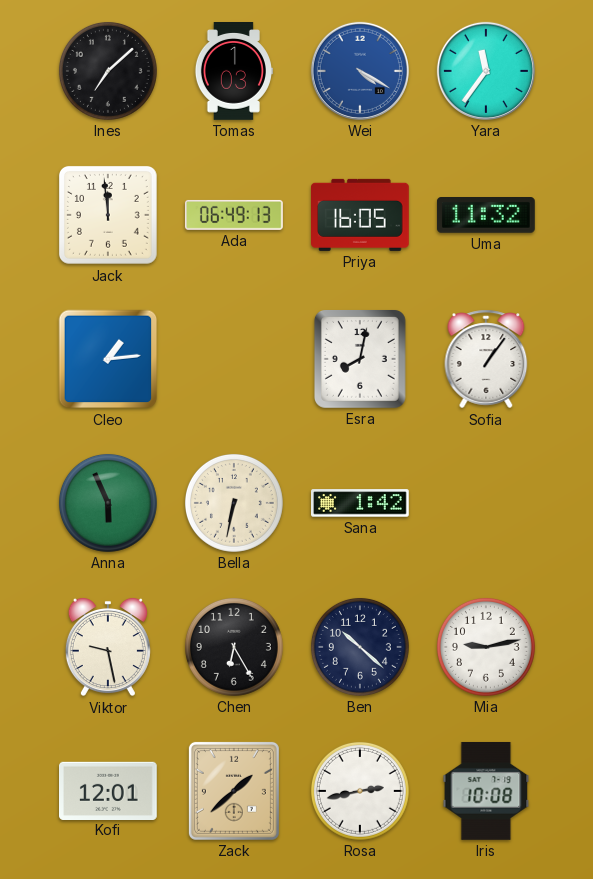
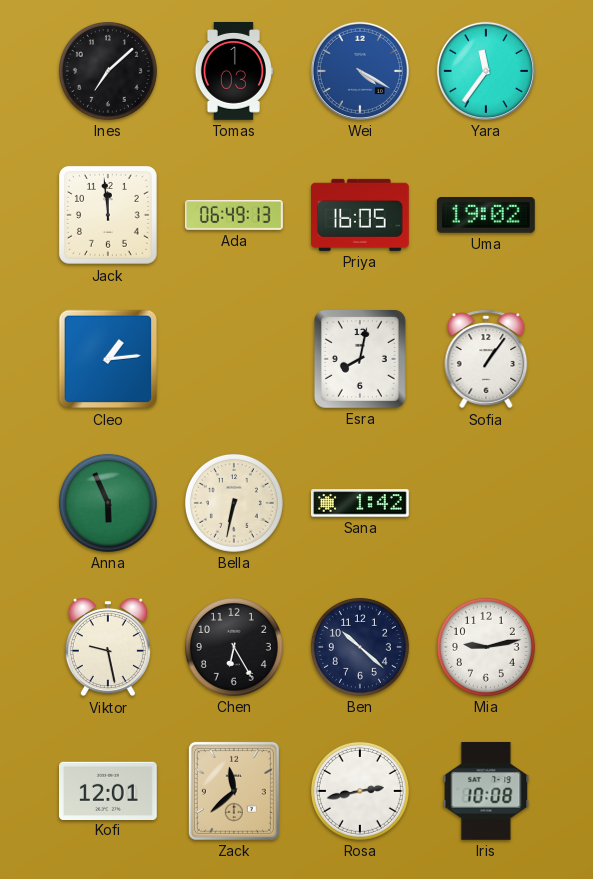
Uma: 11:32 -> 19:02 (486, 216)
Zack: 1:38 -> 11:38 (234, 791)
